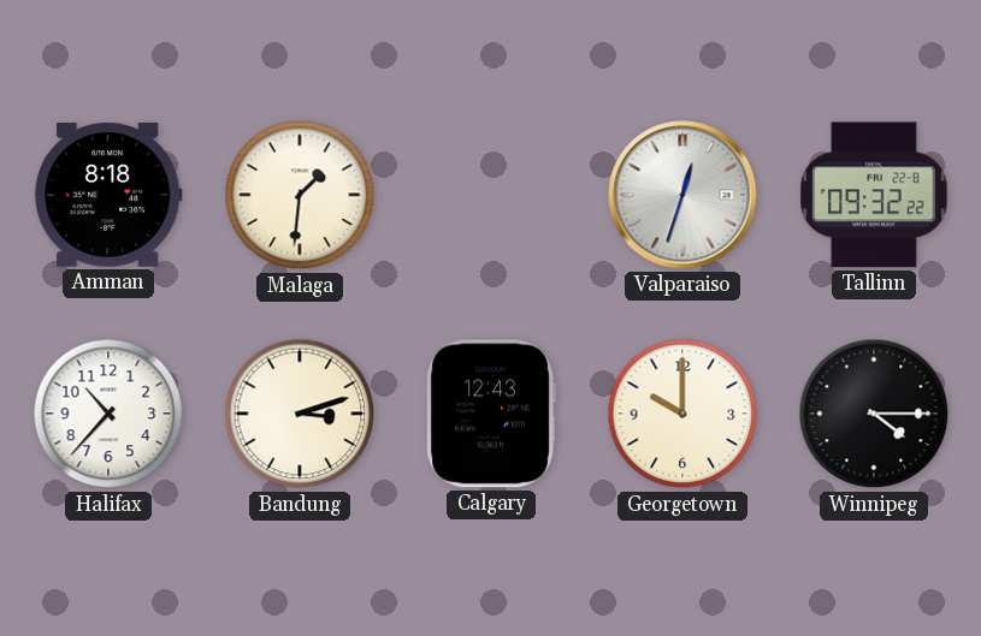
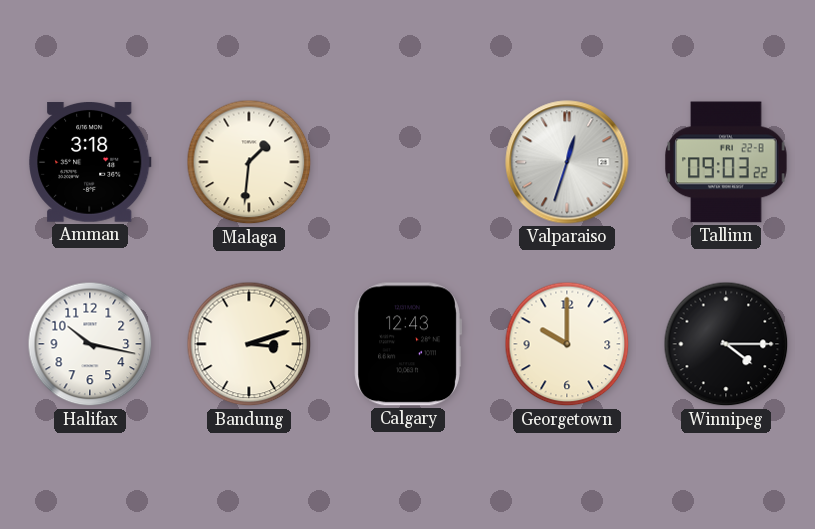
Amman: 8:18 -> 3:18 (91, 163)
Tallinn: 09:32 -> 09:03 (726, 162)
Halifax: 10:37 -> 10:17 (90, 344)
